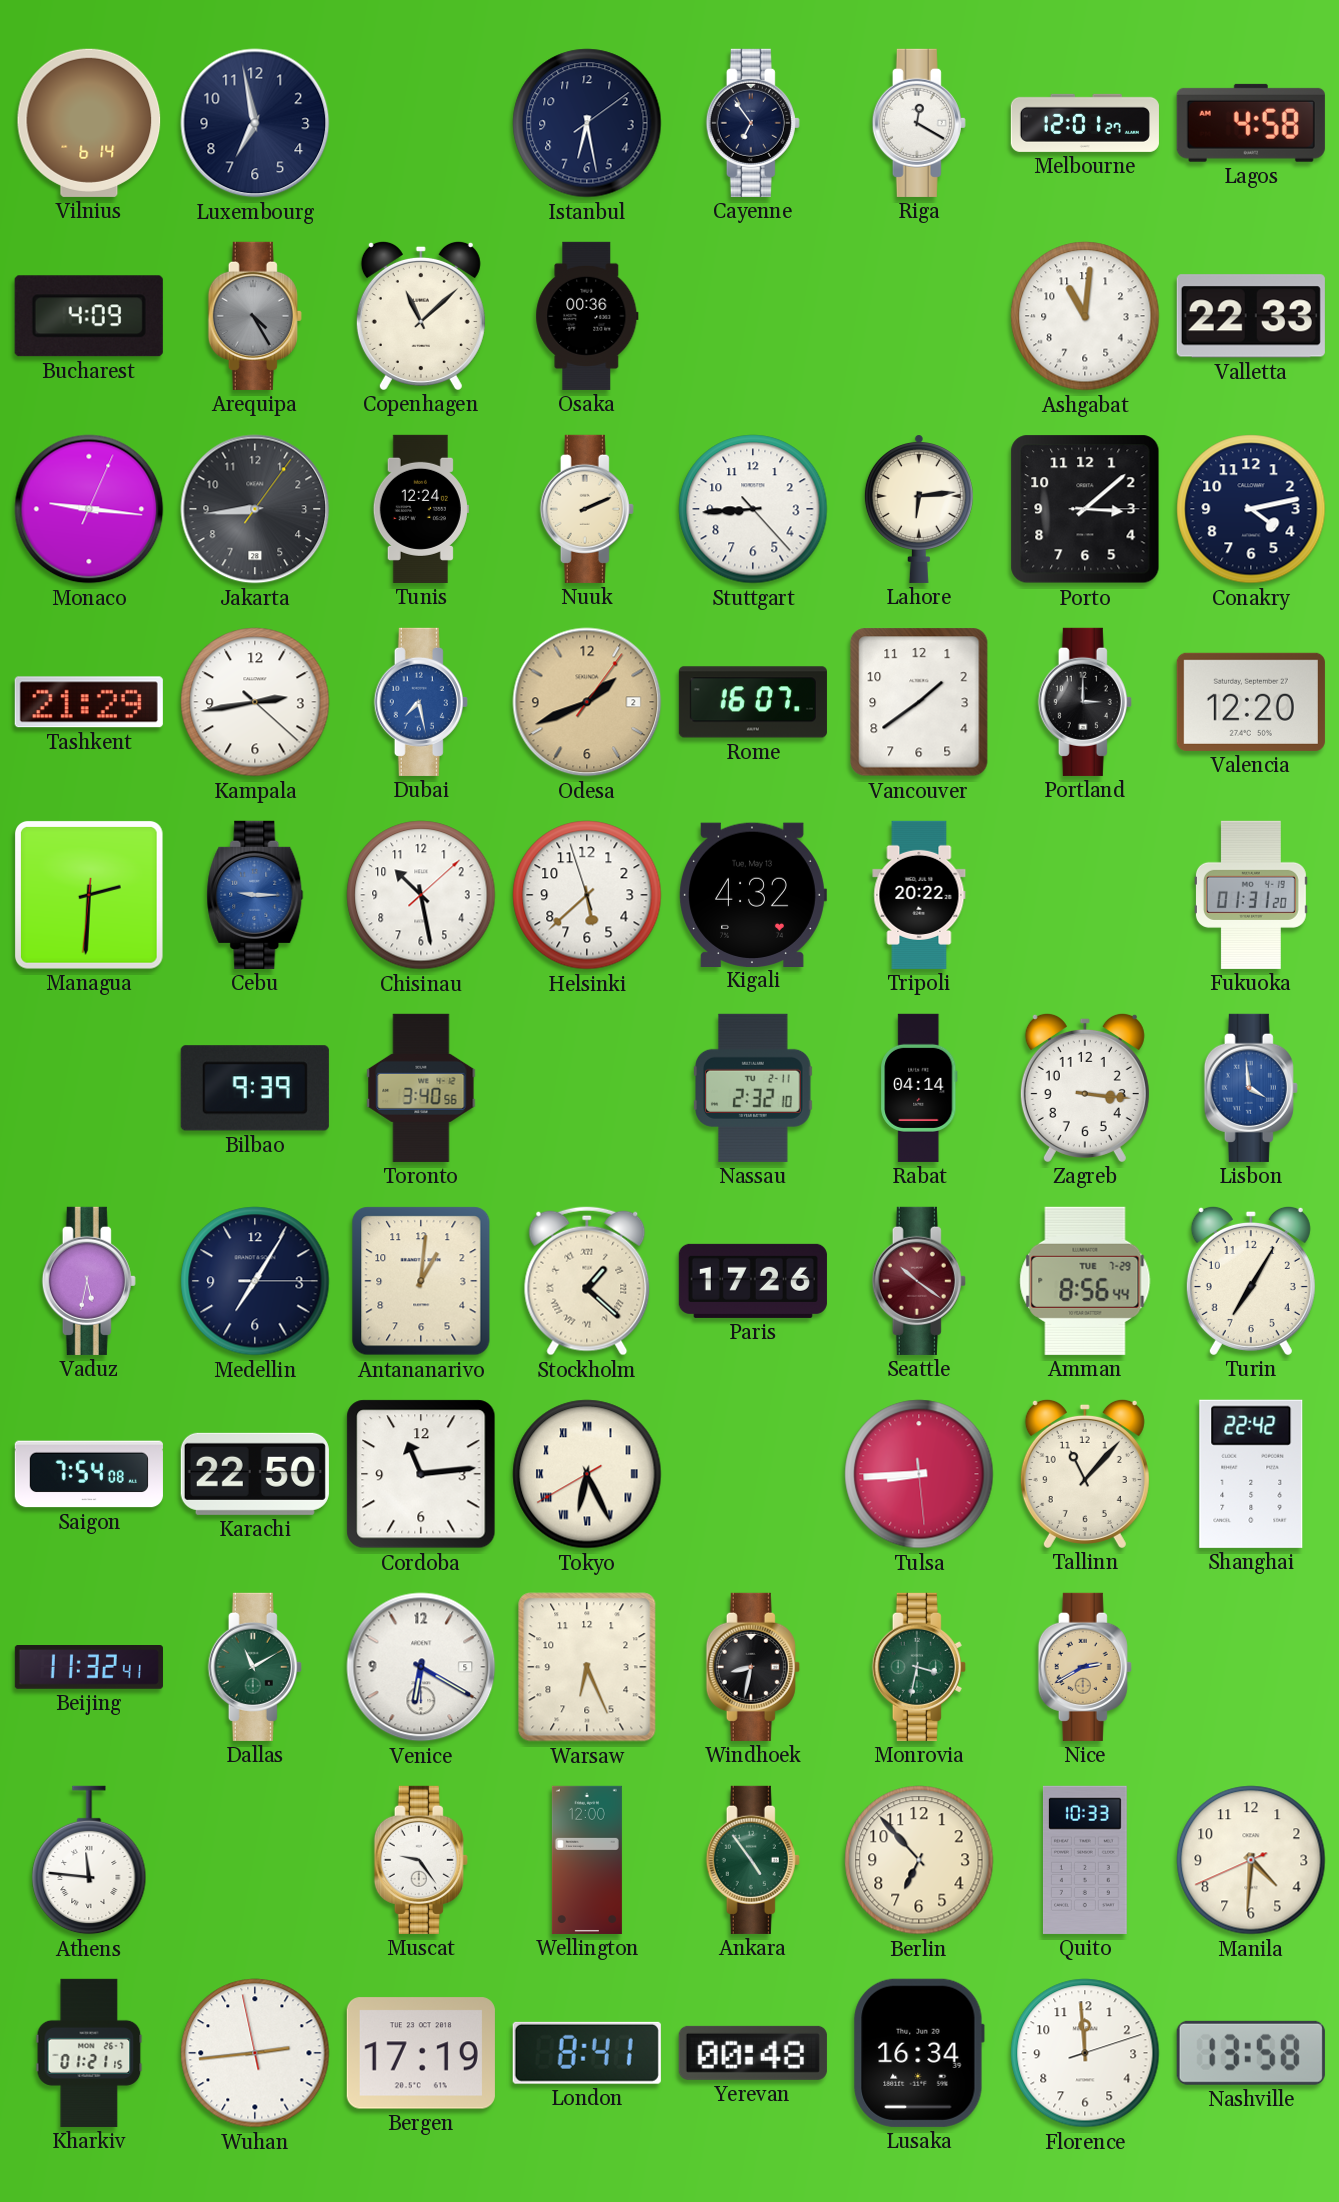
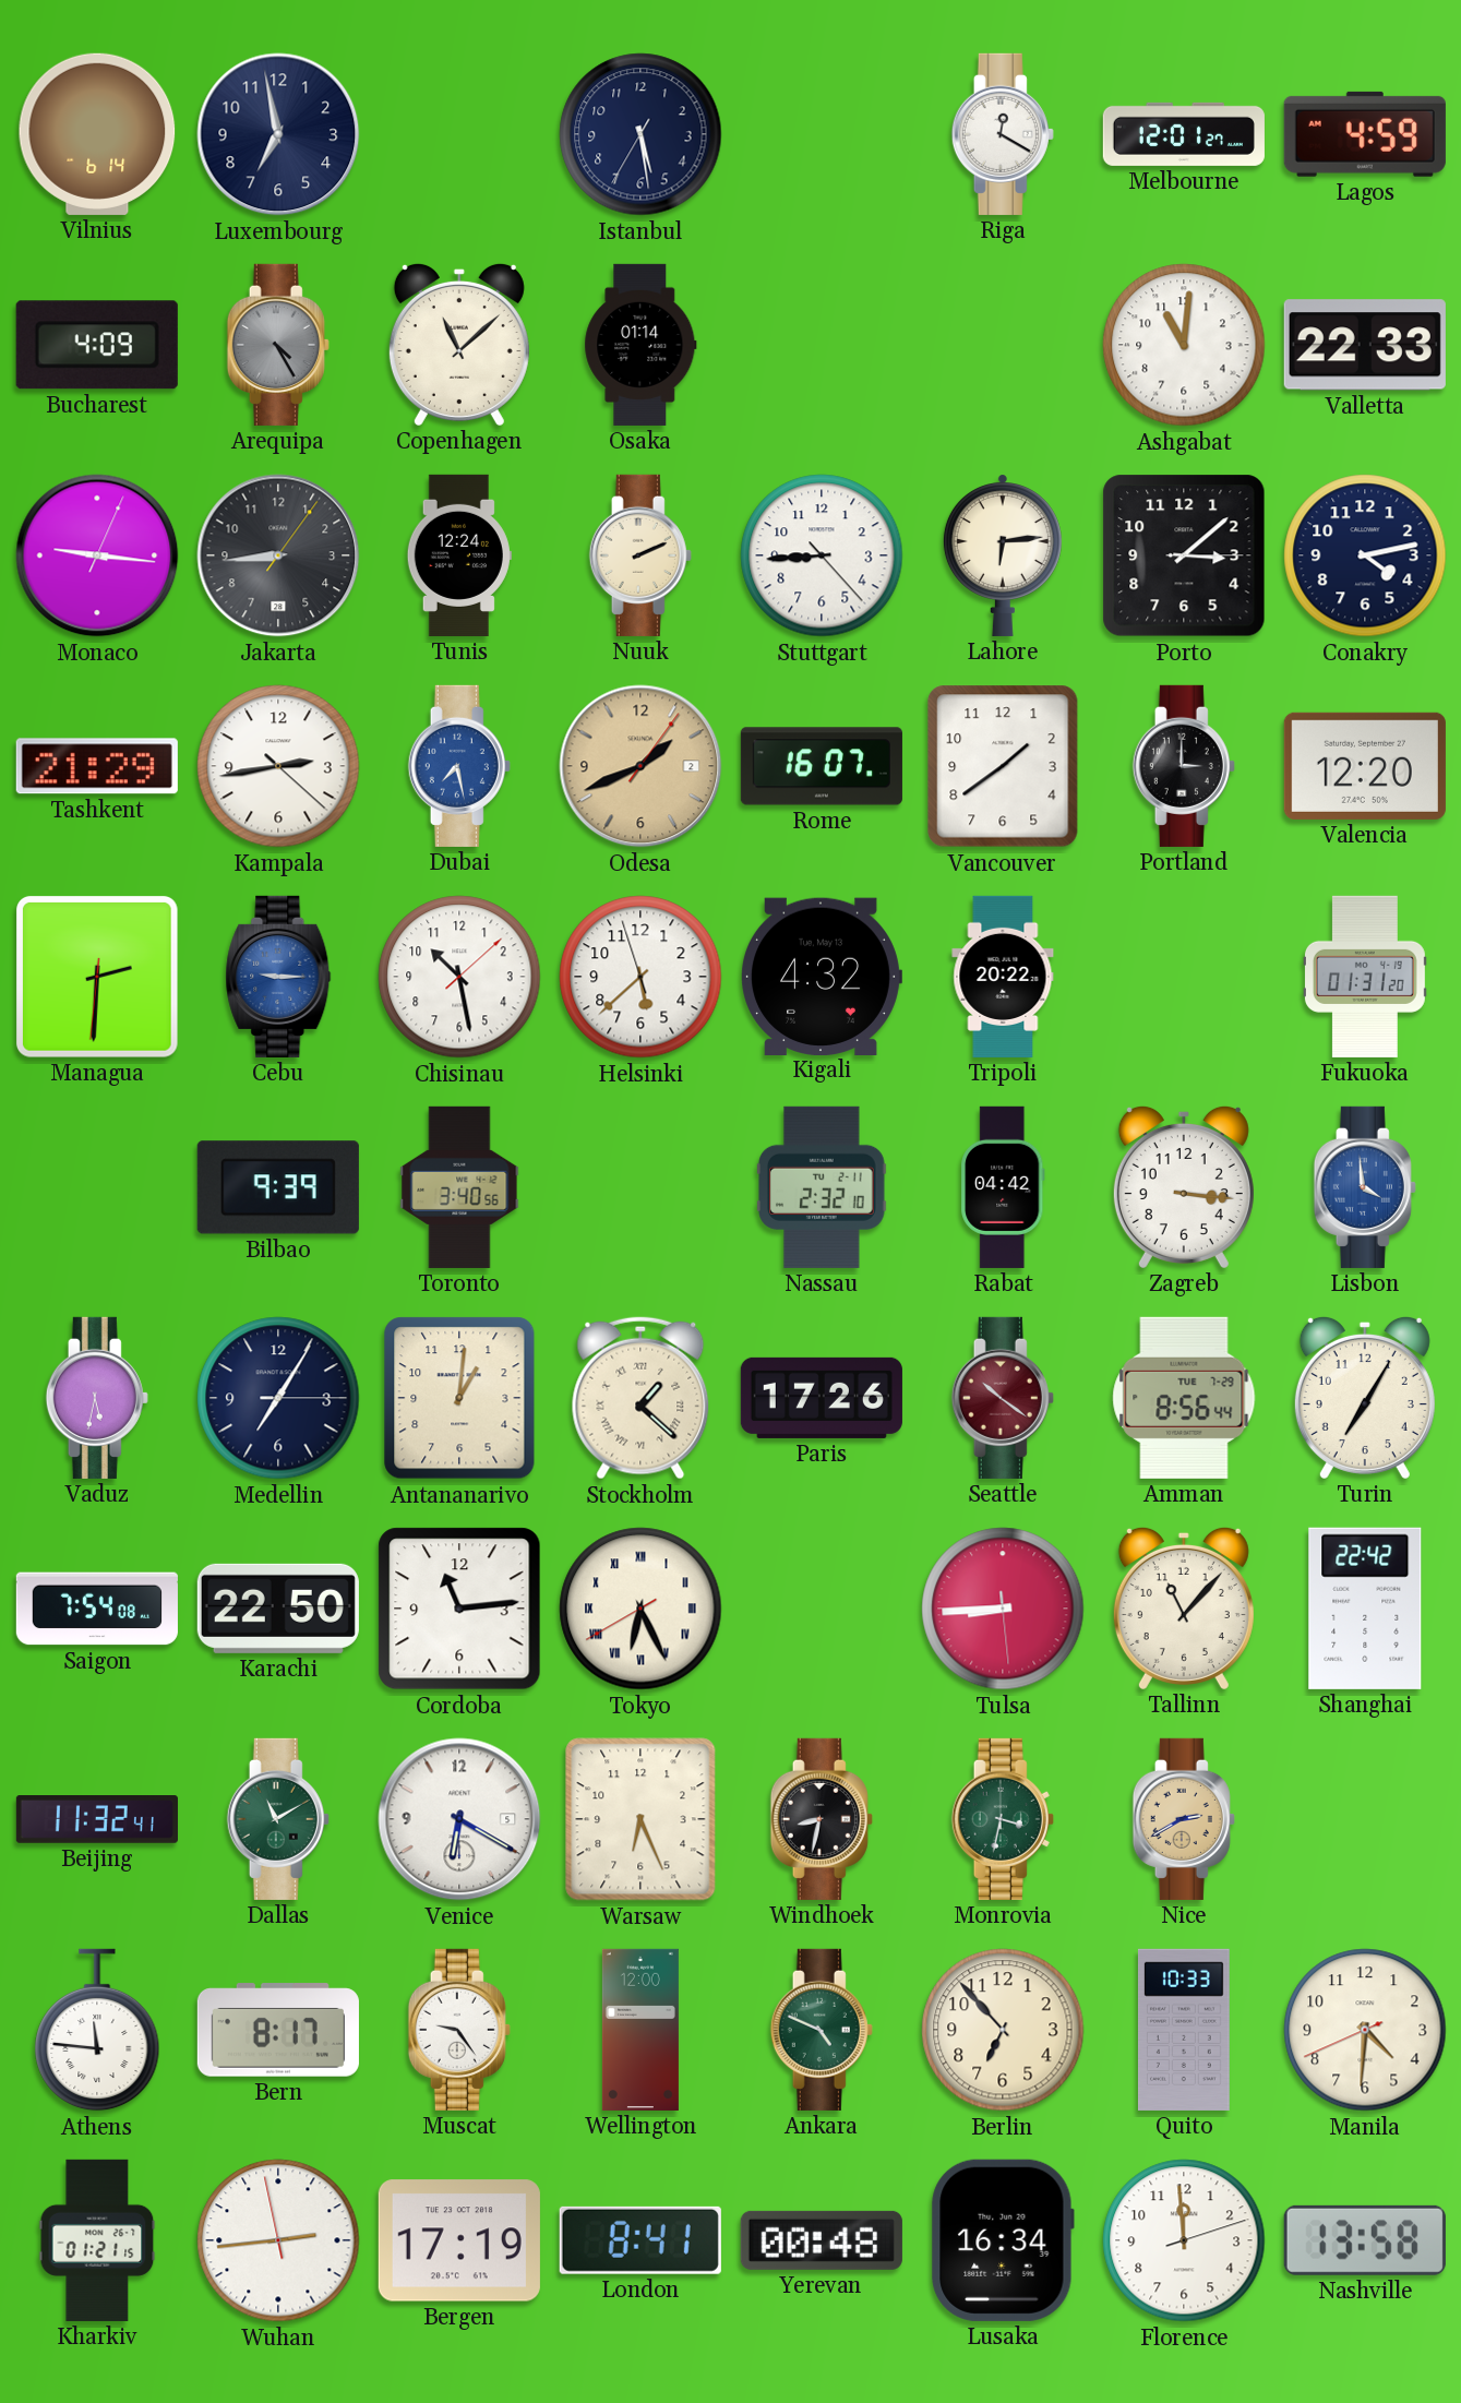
Istanbul: 6:28 -> 5:28 (640, 134)
Cayenne: 6:54 -> none (753, 123)
Lagos: 4:58 -> 4:59 (1365, 134)
Osaka: 00:36 -> 01:14 (640, 345)
Rabat: 04:14 -> 04:42 (1003, 1187)
Bern: none -> 8:17 (278, 2030)
Ankara: 4:54 -> 4:49 (822, 2030)
